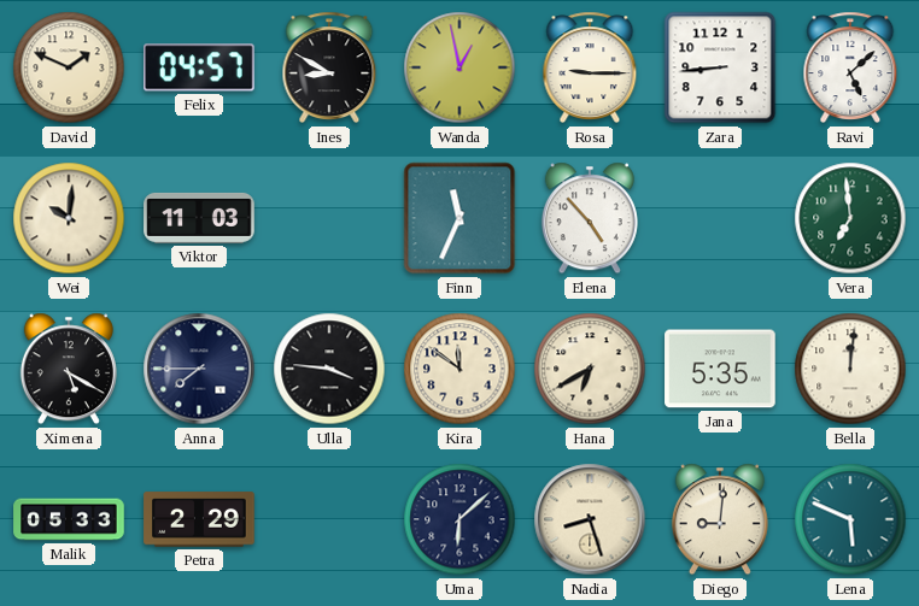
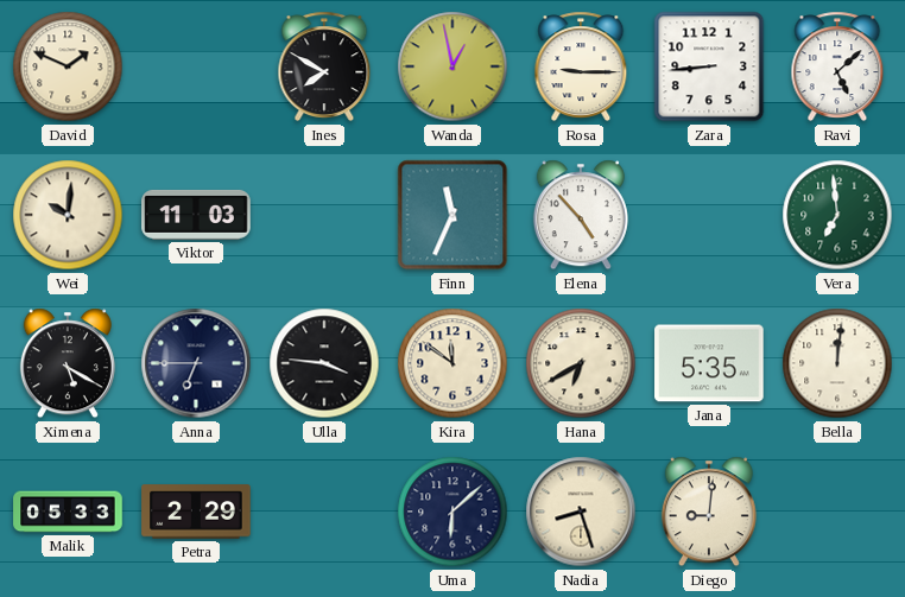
Felix: 04:57 -> none (200, 67)
Ines: 8:50 -> 7:50 (324, 66)
Anna: 7:45 -> 6:45 (196, 363)
Lena: 5:49 -> none (850, 519)
